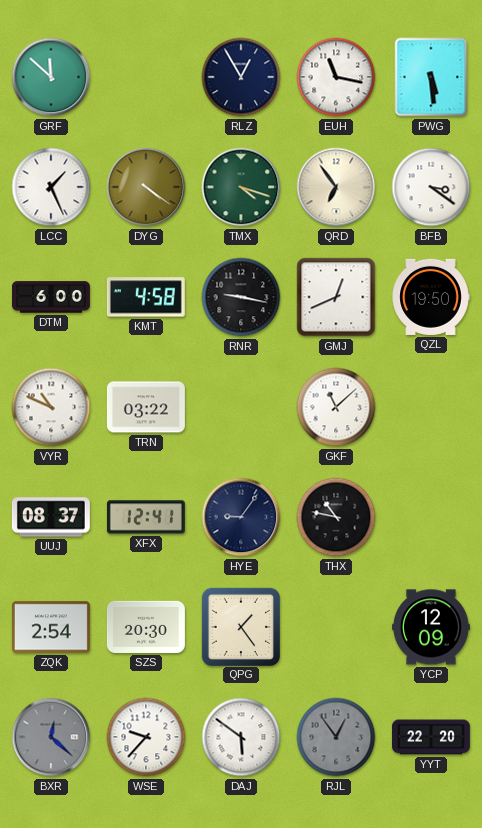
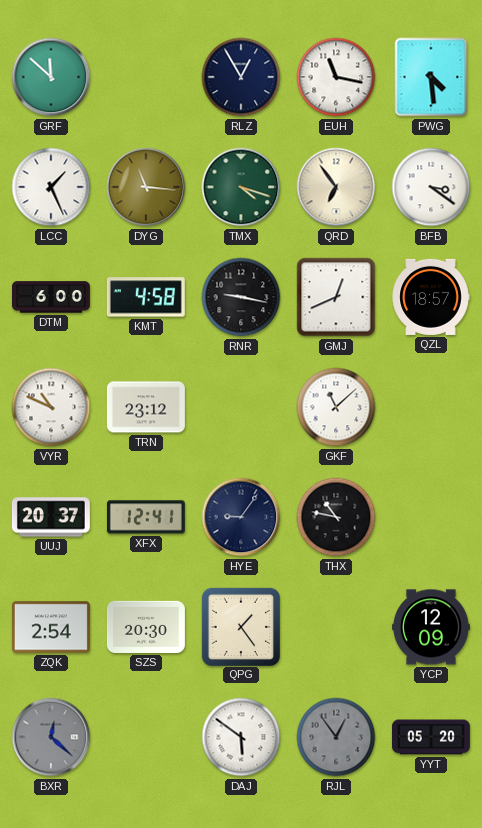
PWG: 5:29 -> 4:29 (431, 77)
DYG: 4:21 -> 11:16 (146, 187)
QZL: 19:50 -> 18:57 (431, 297)
TRN: 03:22 -> 23:12 (146, 407)
UUJ: 08:37 -> 20:37 (51, 517)
WSE: 9:37 -> none (146, 737)
YYT: 22:20 -> 05:20 (431, 737)
